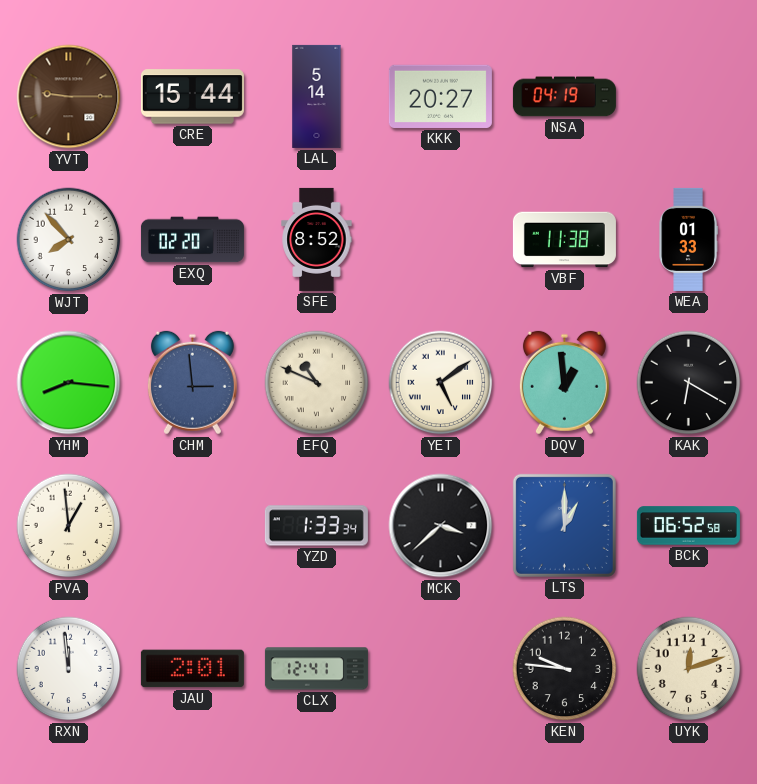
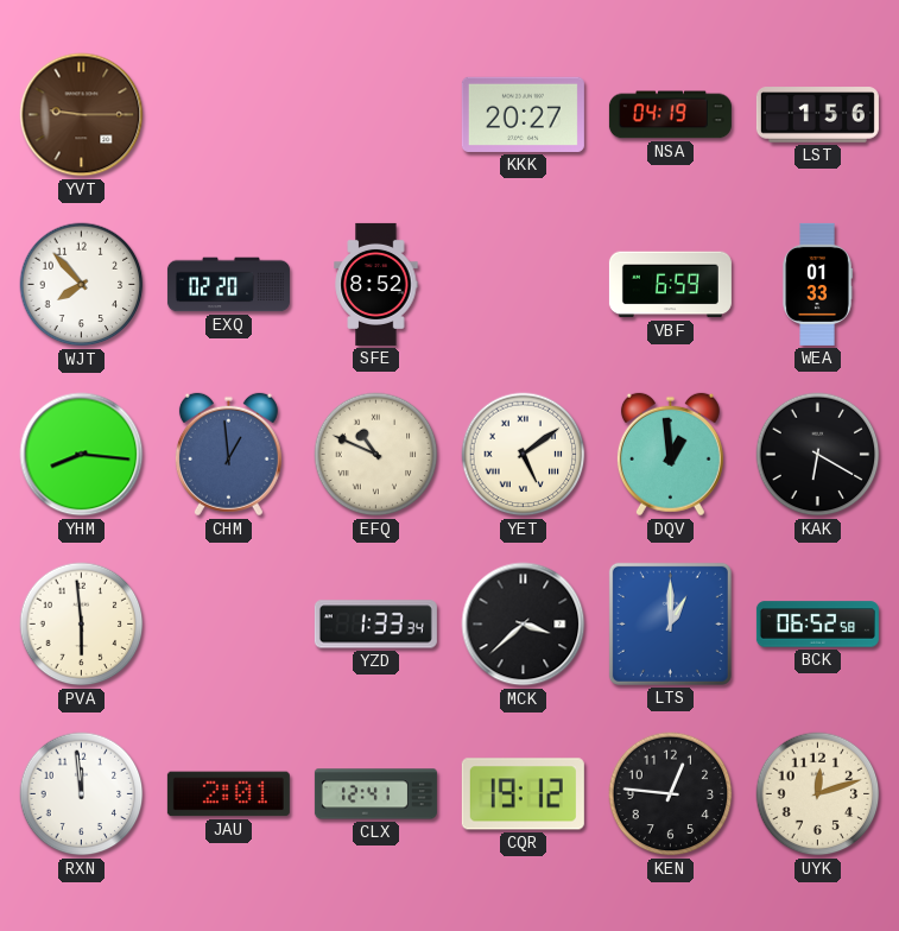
CRE: 15:44 -> none (192, 97)
LAL: 5:14 -> none (317, 96)
LST: none -> 1:56 (817, 115)
VBF: 11:38 -> 6:59 (670, 285)
CHM: 2:59 -> 12:59 (228, 455)
PVA: 12:59 -> 5:59 (82, 625)
CQR: none -> 19:12 (523, 794)
KEN: 9:46 -> 12:46 (671, 794)
